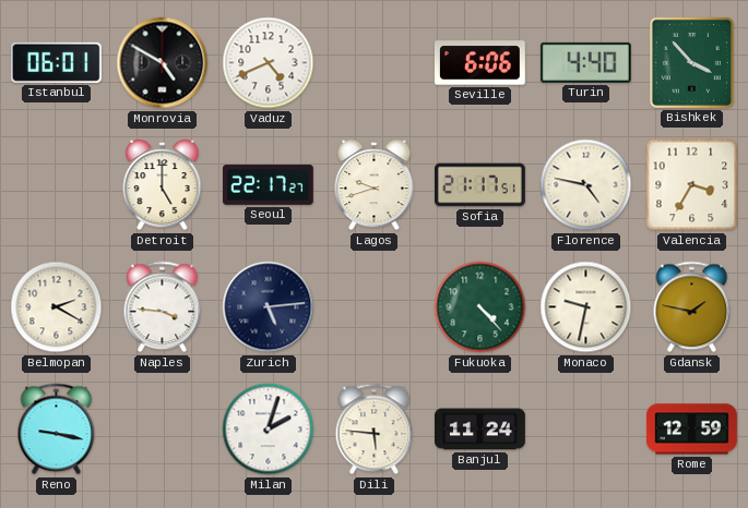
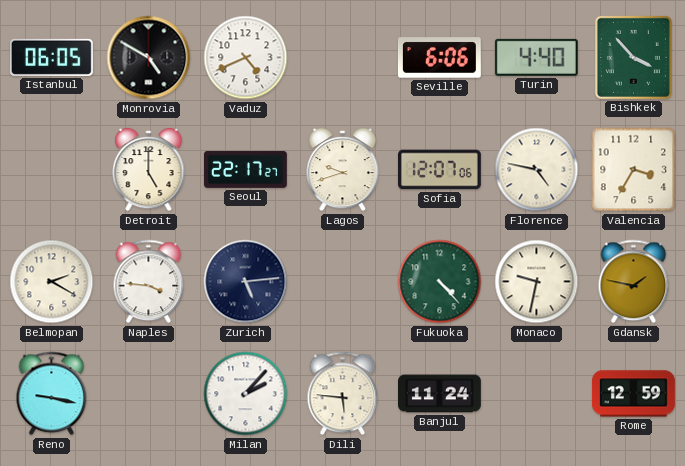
Istanbul: 06:01 -> 06:05 (51, 57)
Sofia: 21:17 -> 12:07 (440, 170)
Milan: 2:03 -> 2:07 (246, 394)
